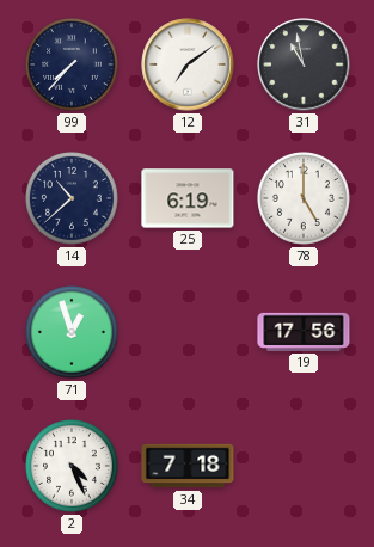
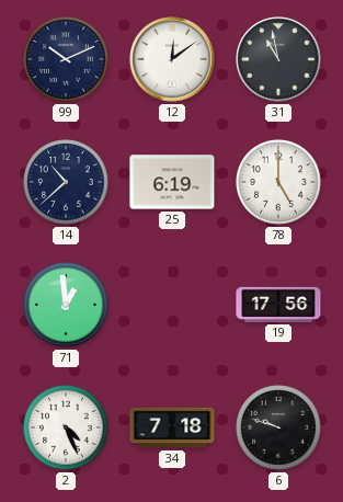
99: 7:37 -> 10:11 (67, 60)
12: 7:09 -> 12:09 (172, 59)
71: 12:57 -> 12:59 (67, 306)
6: none -> 9:48 (279, 429)
